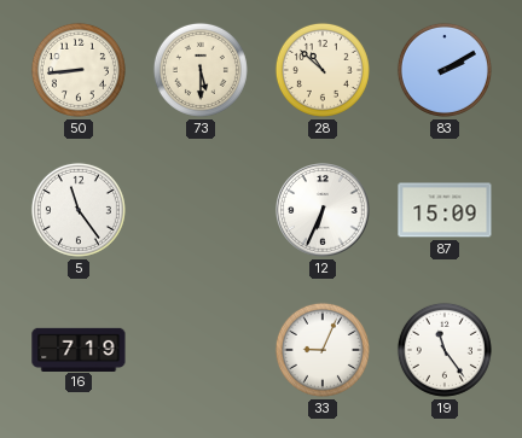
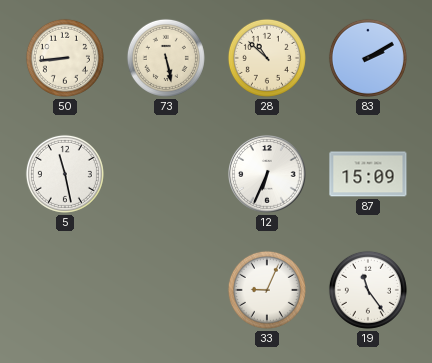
73: 5:30 -> 5:28 (166, 58)
5: 11:24 -> 11:28 (65, 174)
16: 7:19 -> none (79, 349)
